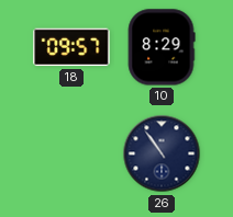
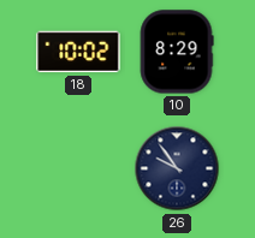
18: 09:57 -> 10:02 (78, 52)
26: 10:54 -> 9:54 (177, 168)
